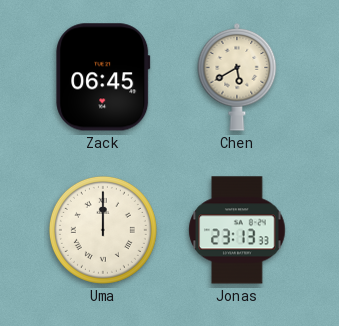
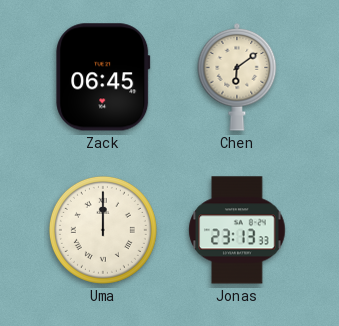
Chen: 5:40 -> 6:09 (237, 78)
